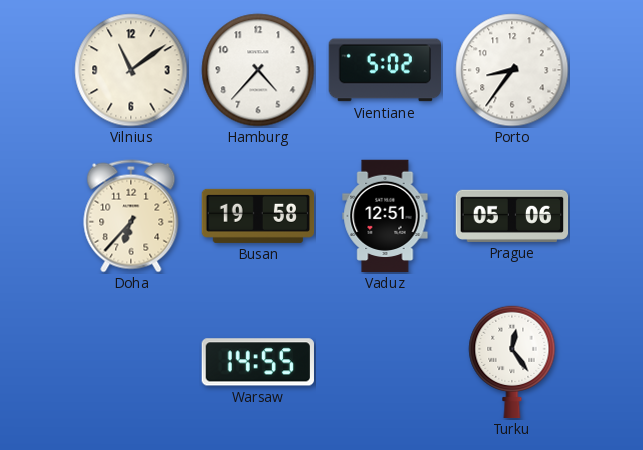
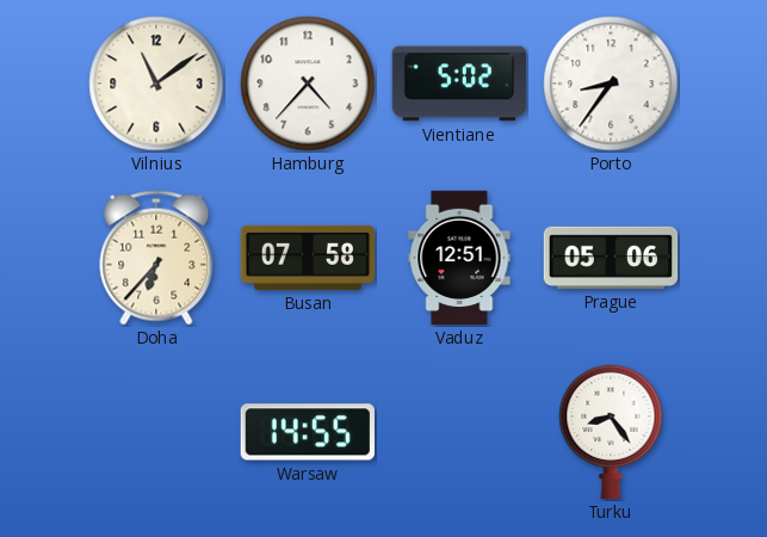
Busan: 19:58 -> 07:58 (308, 258)
Turku: 12:24 -> 8:24 (611, 432)
